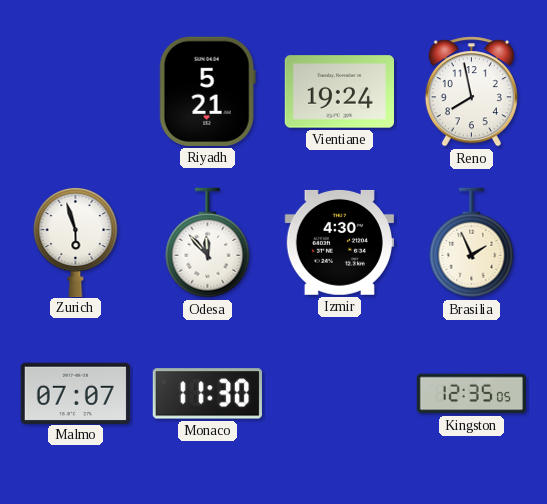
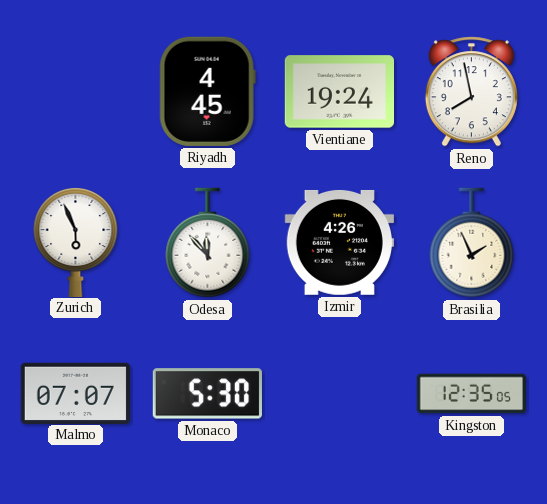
Riyadh: 5:21 -> 4:45 (207, 91)
Zurich: 5:57 -> 5:56 (76, 241)
Izmir: 4:30 -> 4:26 (339, 242)
Monaco: 11:30 -> 5:30 (207, 394)
